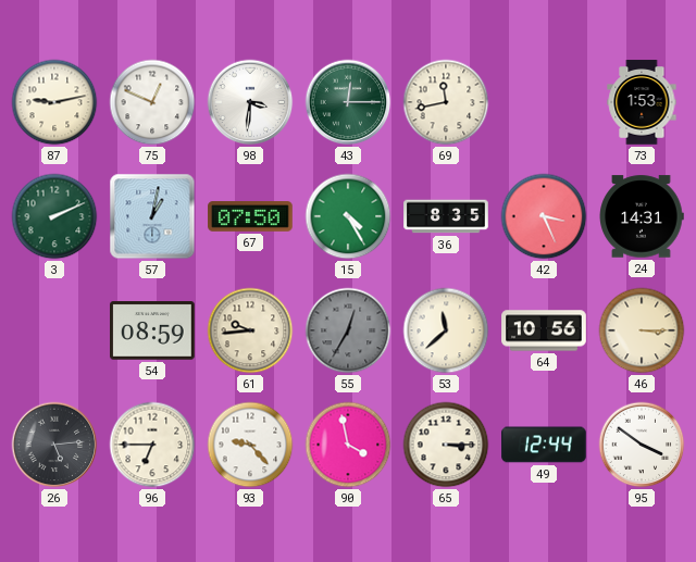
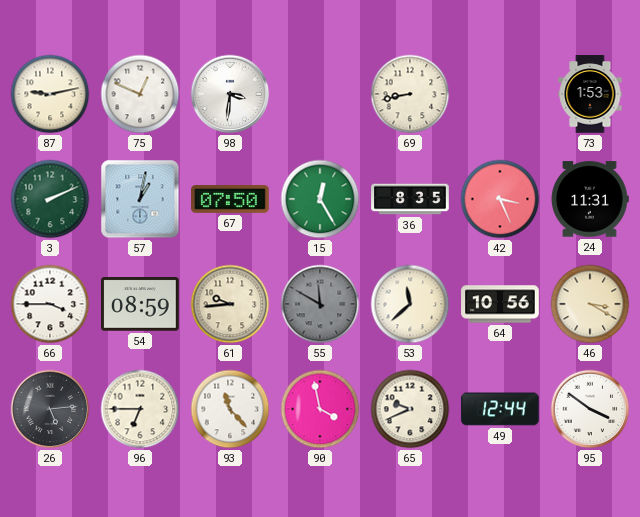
43: 12:15 -> none (348, 102)
69: 11:43 -> 8:43 (410, 94)
15: 4:25 -> 12:25 (320, 199)
24: 14:31 -> 11:31 (590, 199)
66: none -> 3:45 (50, 304)
55: 12:35 -> 11:50 (320, 304)
46: 3:15 -> 3:20 (590, 304)
93: 9:23 -> 11:23 (230, 409)
65: 3:15 -> 9:41 (410, 409)
